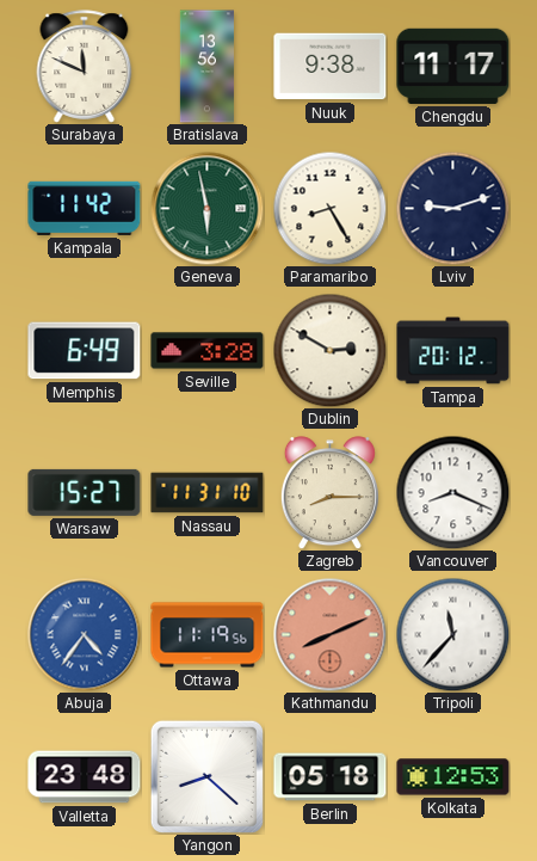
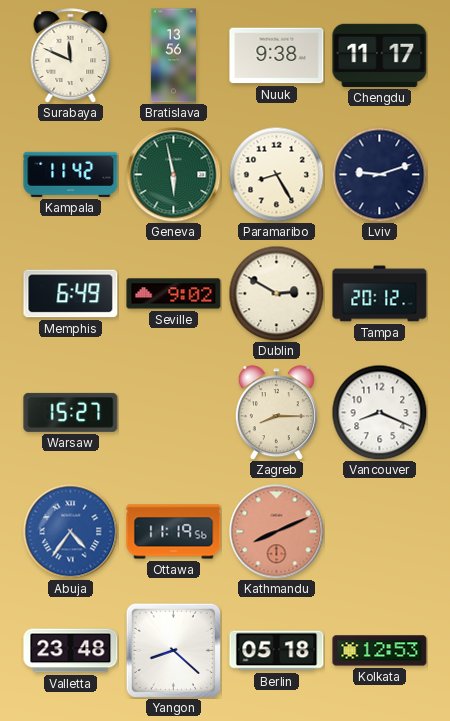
Seville: 3:28 -> 9:02 (174, 294)
Nassau: 11:31 -> none (208, 493)
Tripoli: 11:37 -> none (452, 634)
